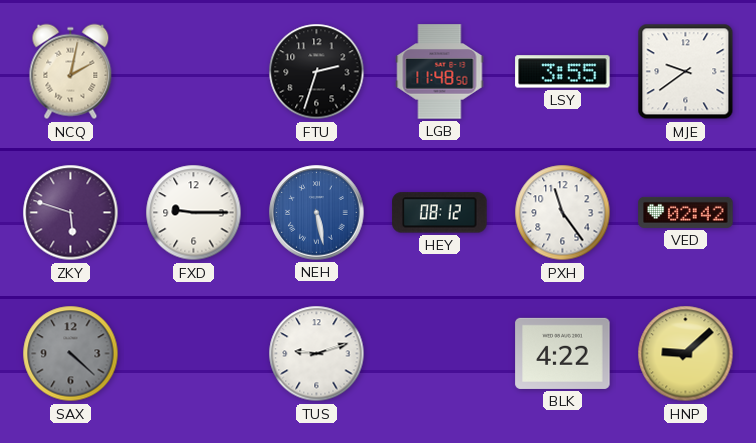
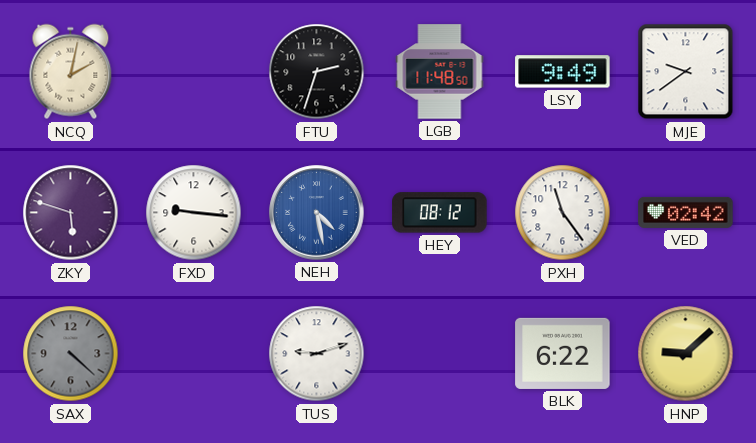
LSY: 3:55 -> 9:49 (563, 72)
FXD: 9:15 -> 9:16 (194, 213)
NEH: 5:28 -> 4:28 (317, 213)
BLK: 4:22 -> 6:22 (563, 353)
